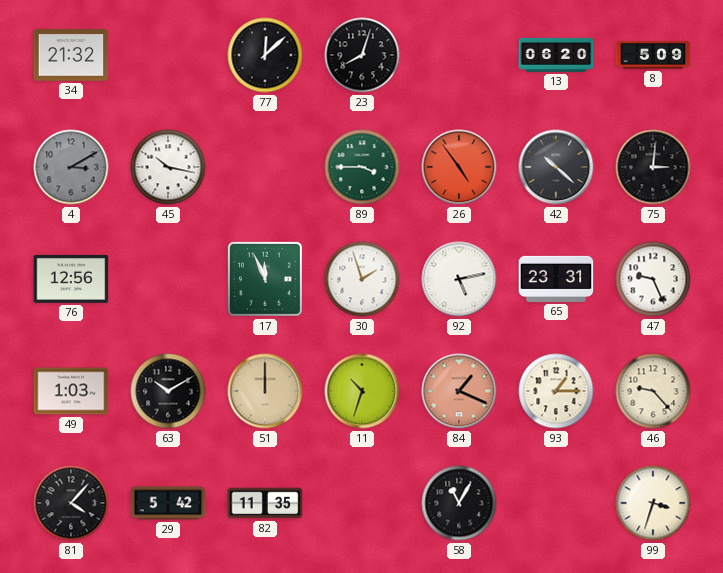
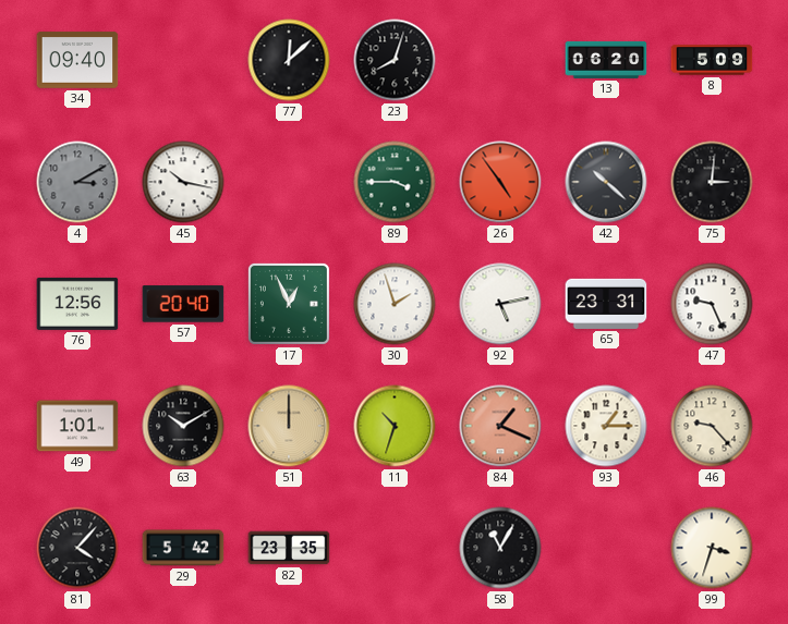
34: 21:32 -> 09:40 (77, 60)
57: none -> 20:40 (183, 304)
17: 11:56 -> 12:56 (289, 304)
49: 1:03 -> 1:01 (77, 426)
82: 11:35 -> 23:35 (289, 548)
